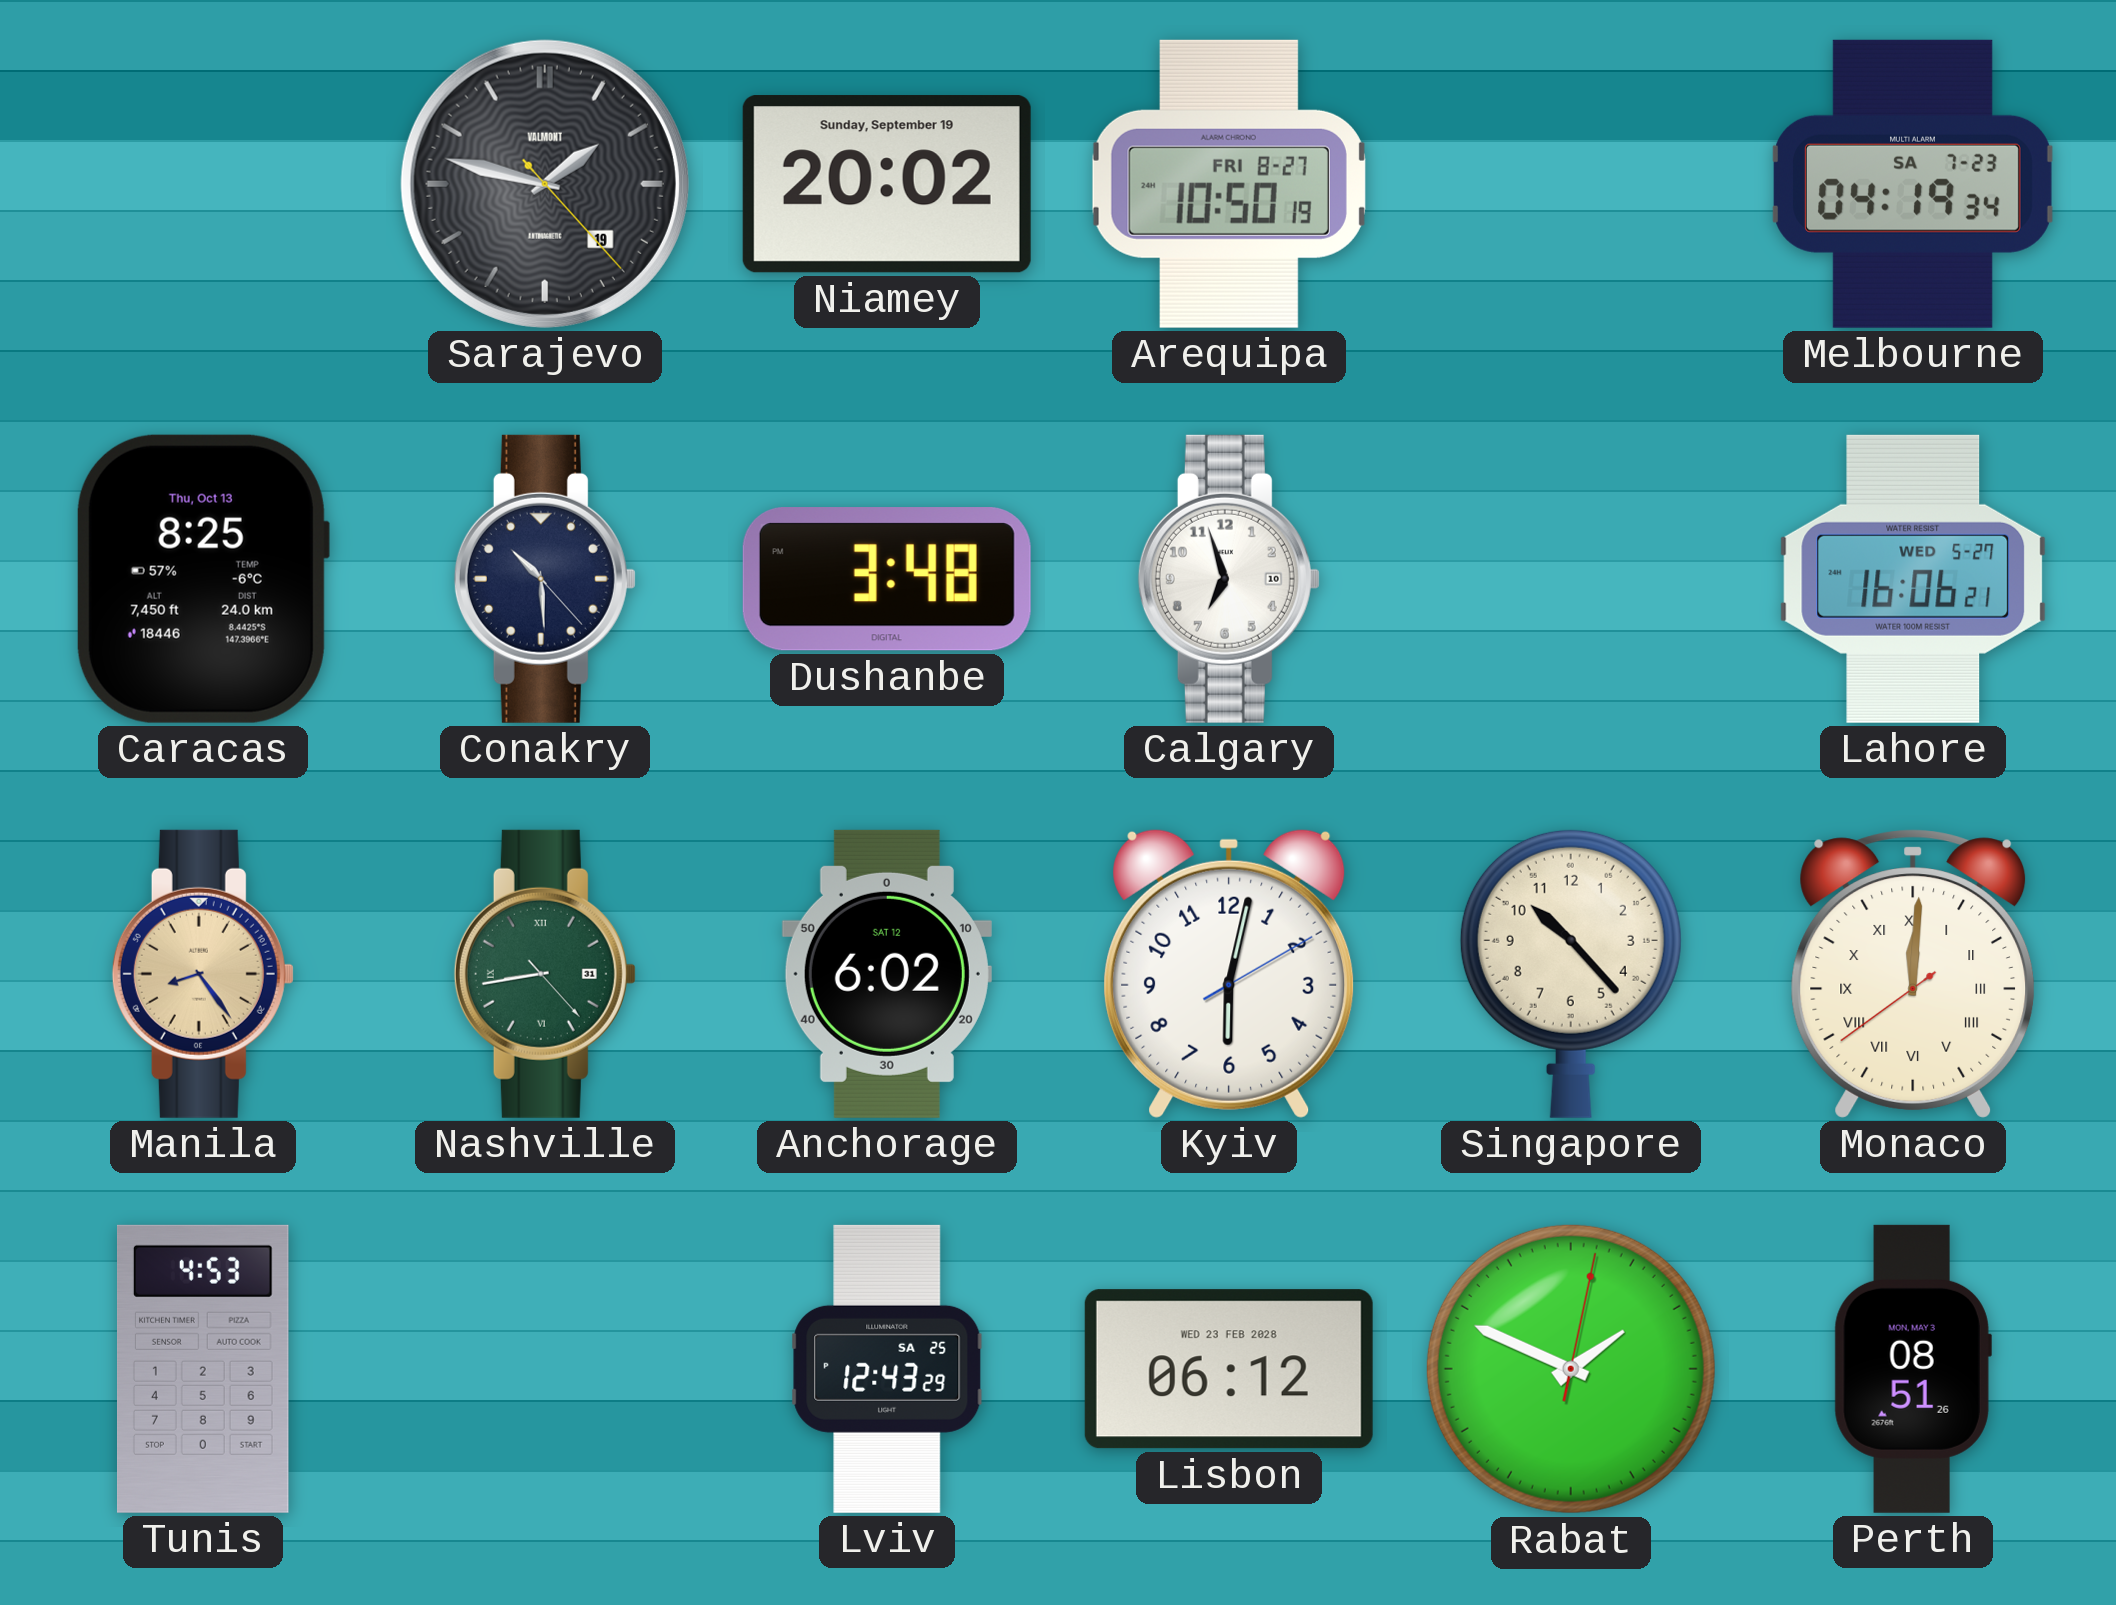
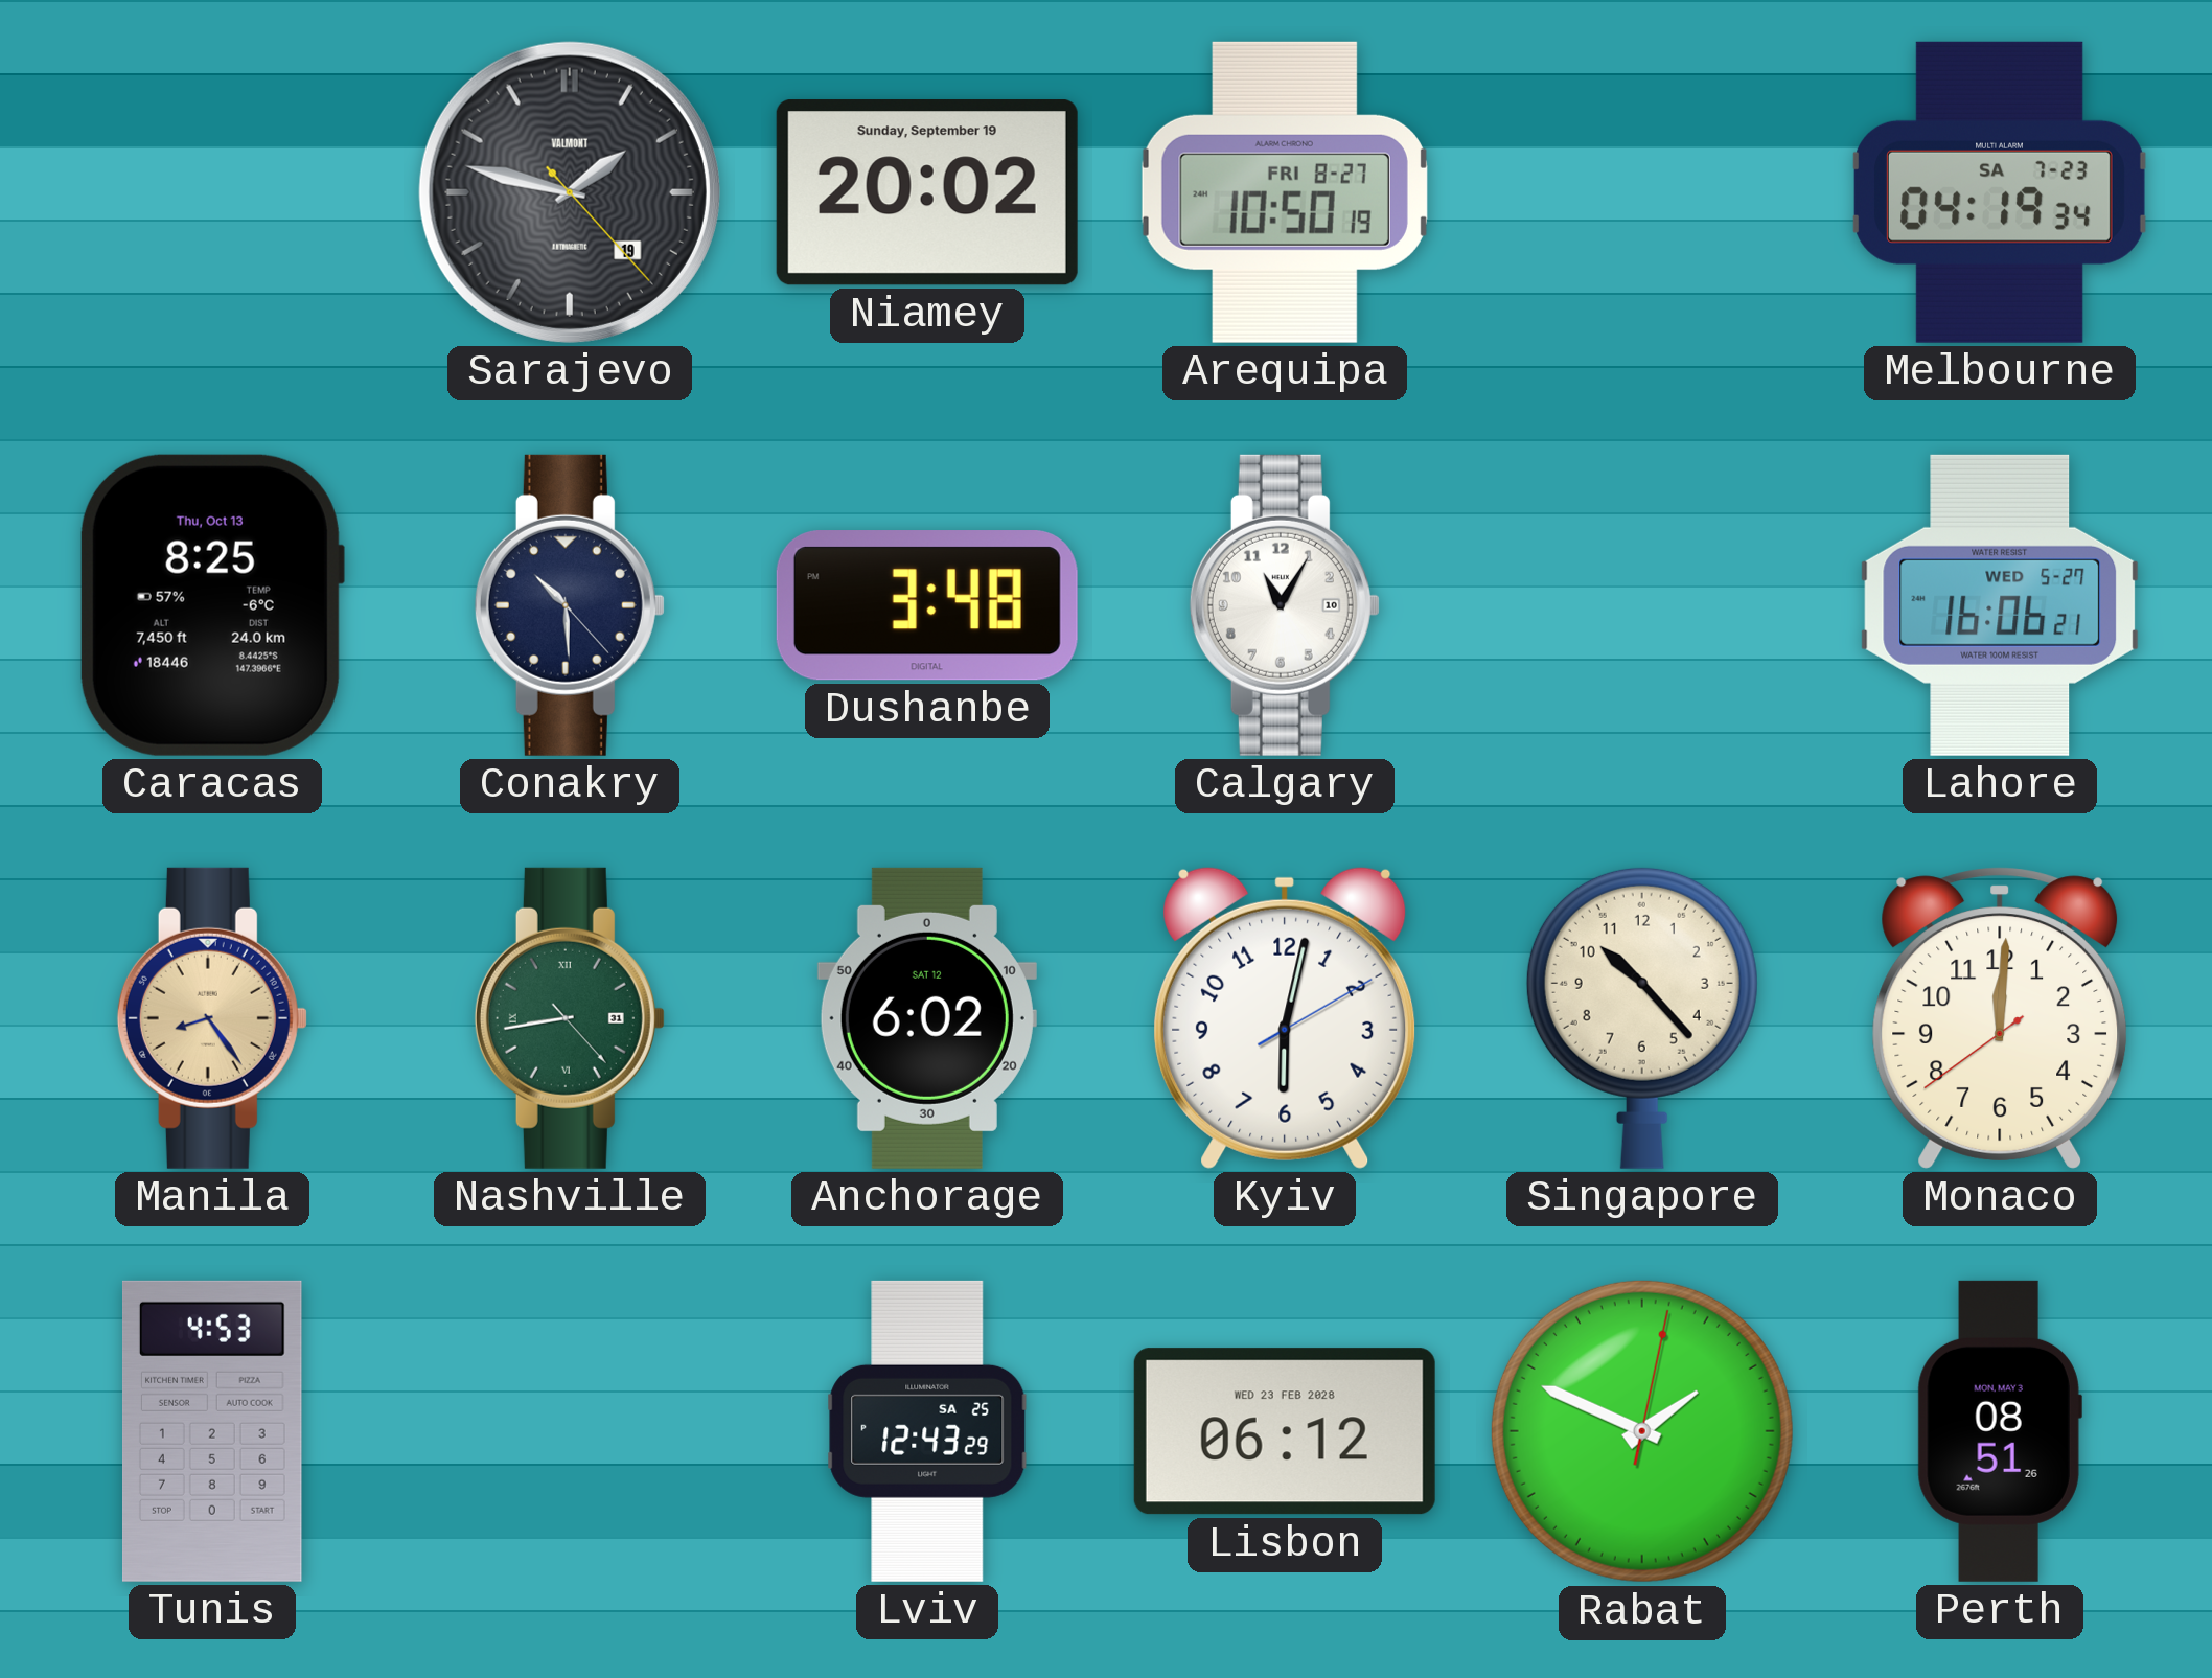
Calgary: 6:57 -> 11:05 (1285, 605)
Monaco numerals: Roman -> Arabic (2000, 1018)
